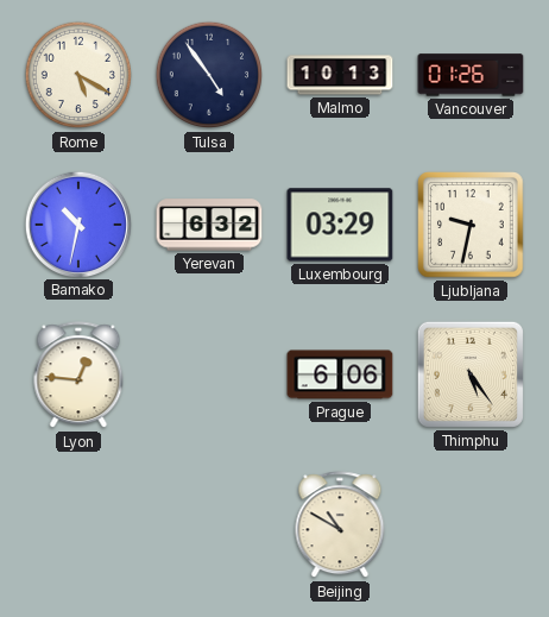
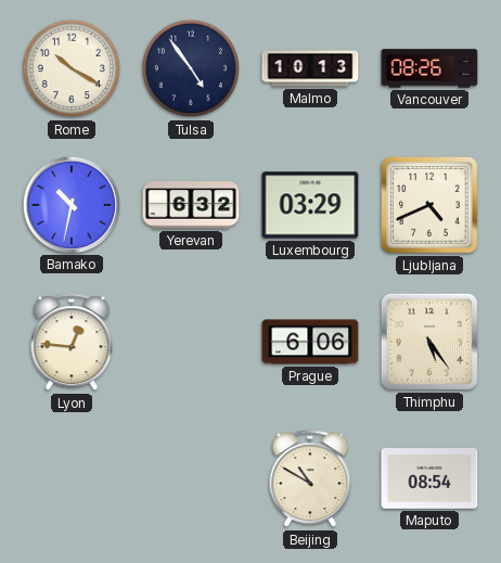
Rome: 5:20 -> 10:20 (72, 68)
Vancouver: 01:26 -> 08:26 (429, 68)
Ljubljana: 9:32 -> 4:41 (429, 205)
Maputo: none -> 08:54 (429, 479)
